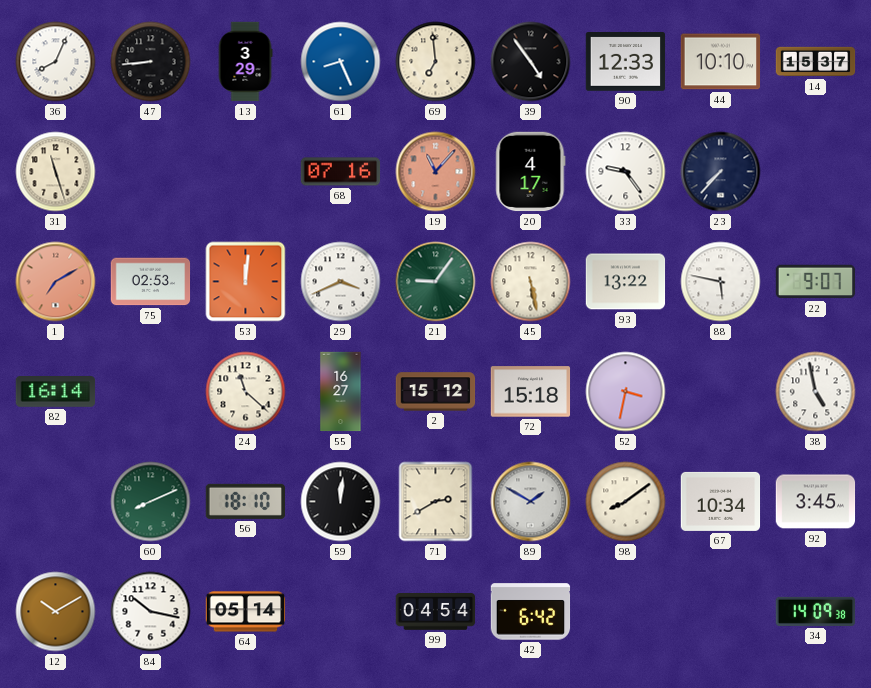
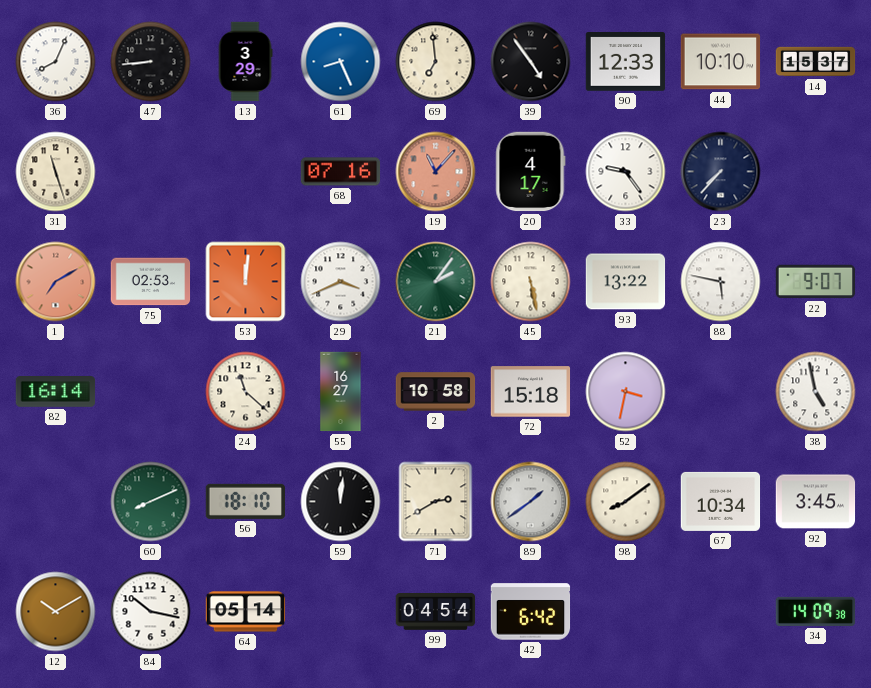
21: 9:06 -> 2:06 (436, 282)
2: 15:12 -> 10:58 (436, 392)
89: 1:50 -> 1:39 (531, 502)
